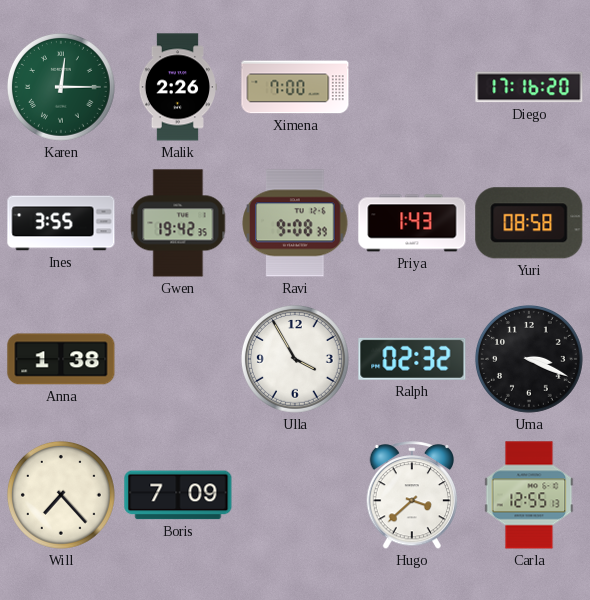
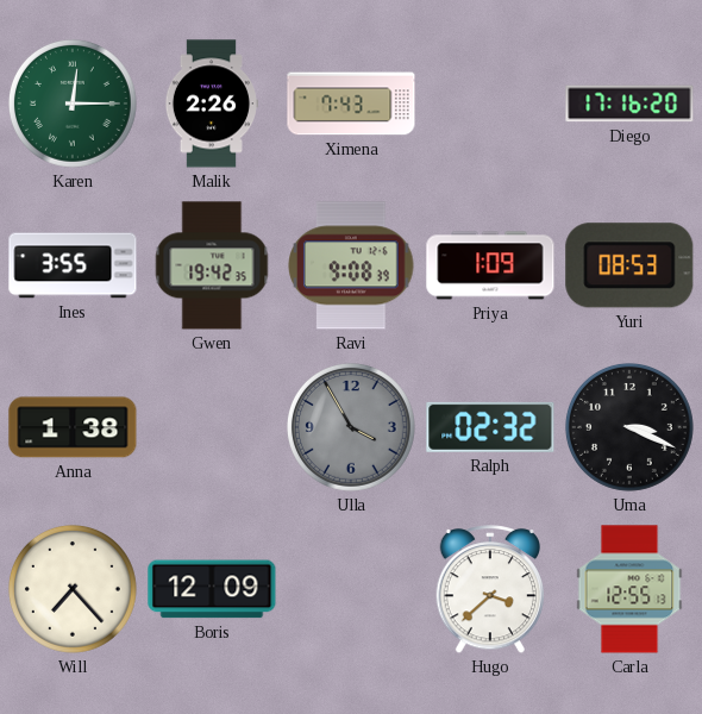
Ximena: 7:00 -> 7:43 (351, 104)
Priya: 1:43 -> 1:09 (490, 265)
Yuri: 08:58 -> 08:53 (629, 265)
Ulla dial: white -> grey (351, 427)
Boris: 7:09 -> 12:09 (212, 589)
